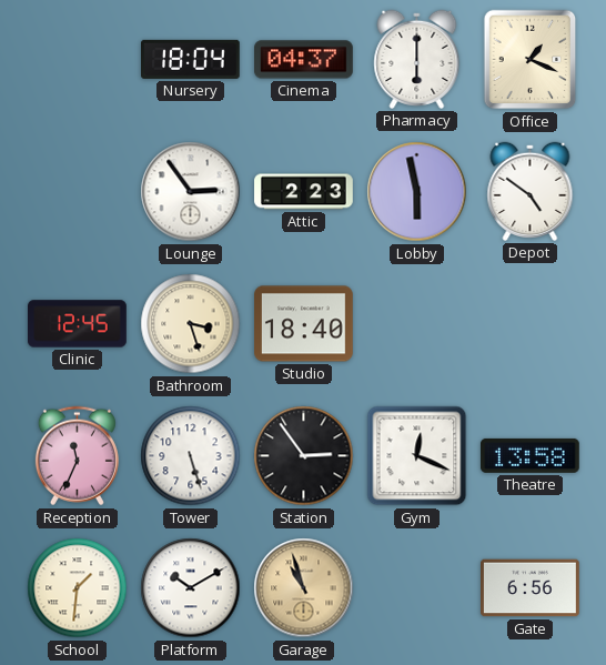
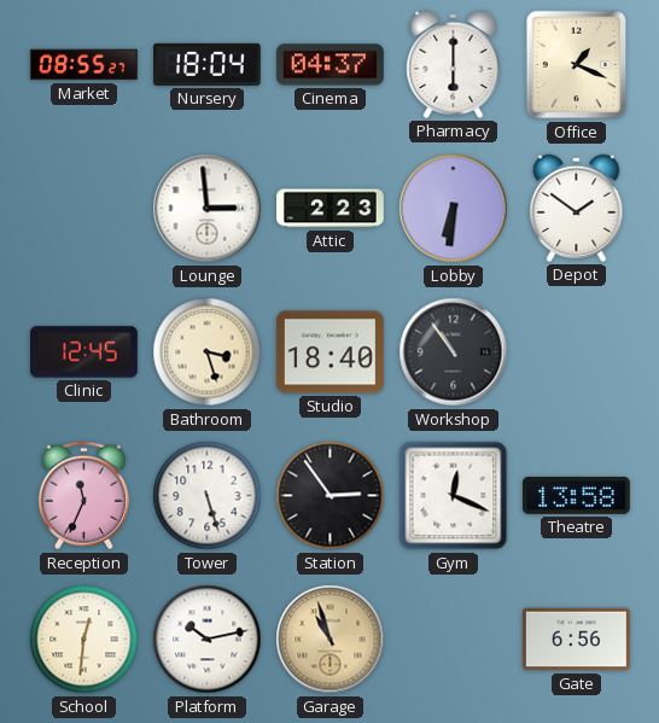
Market: none -> 08:55 (84, 65)
Lounge: 2:54 -> 2:59 (208, 209)
Lobby: 5:58 -> 6:31 (454, 209)
Depot: 4:51 -> 1:51 (577, 208)
Workshop: none -> 10:54 (454, 352)
School: 1:31 -> 12:31 (84, 640)
Platform: 10:10 -> 10:13 (208, 640)
